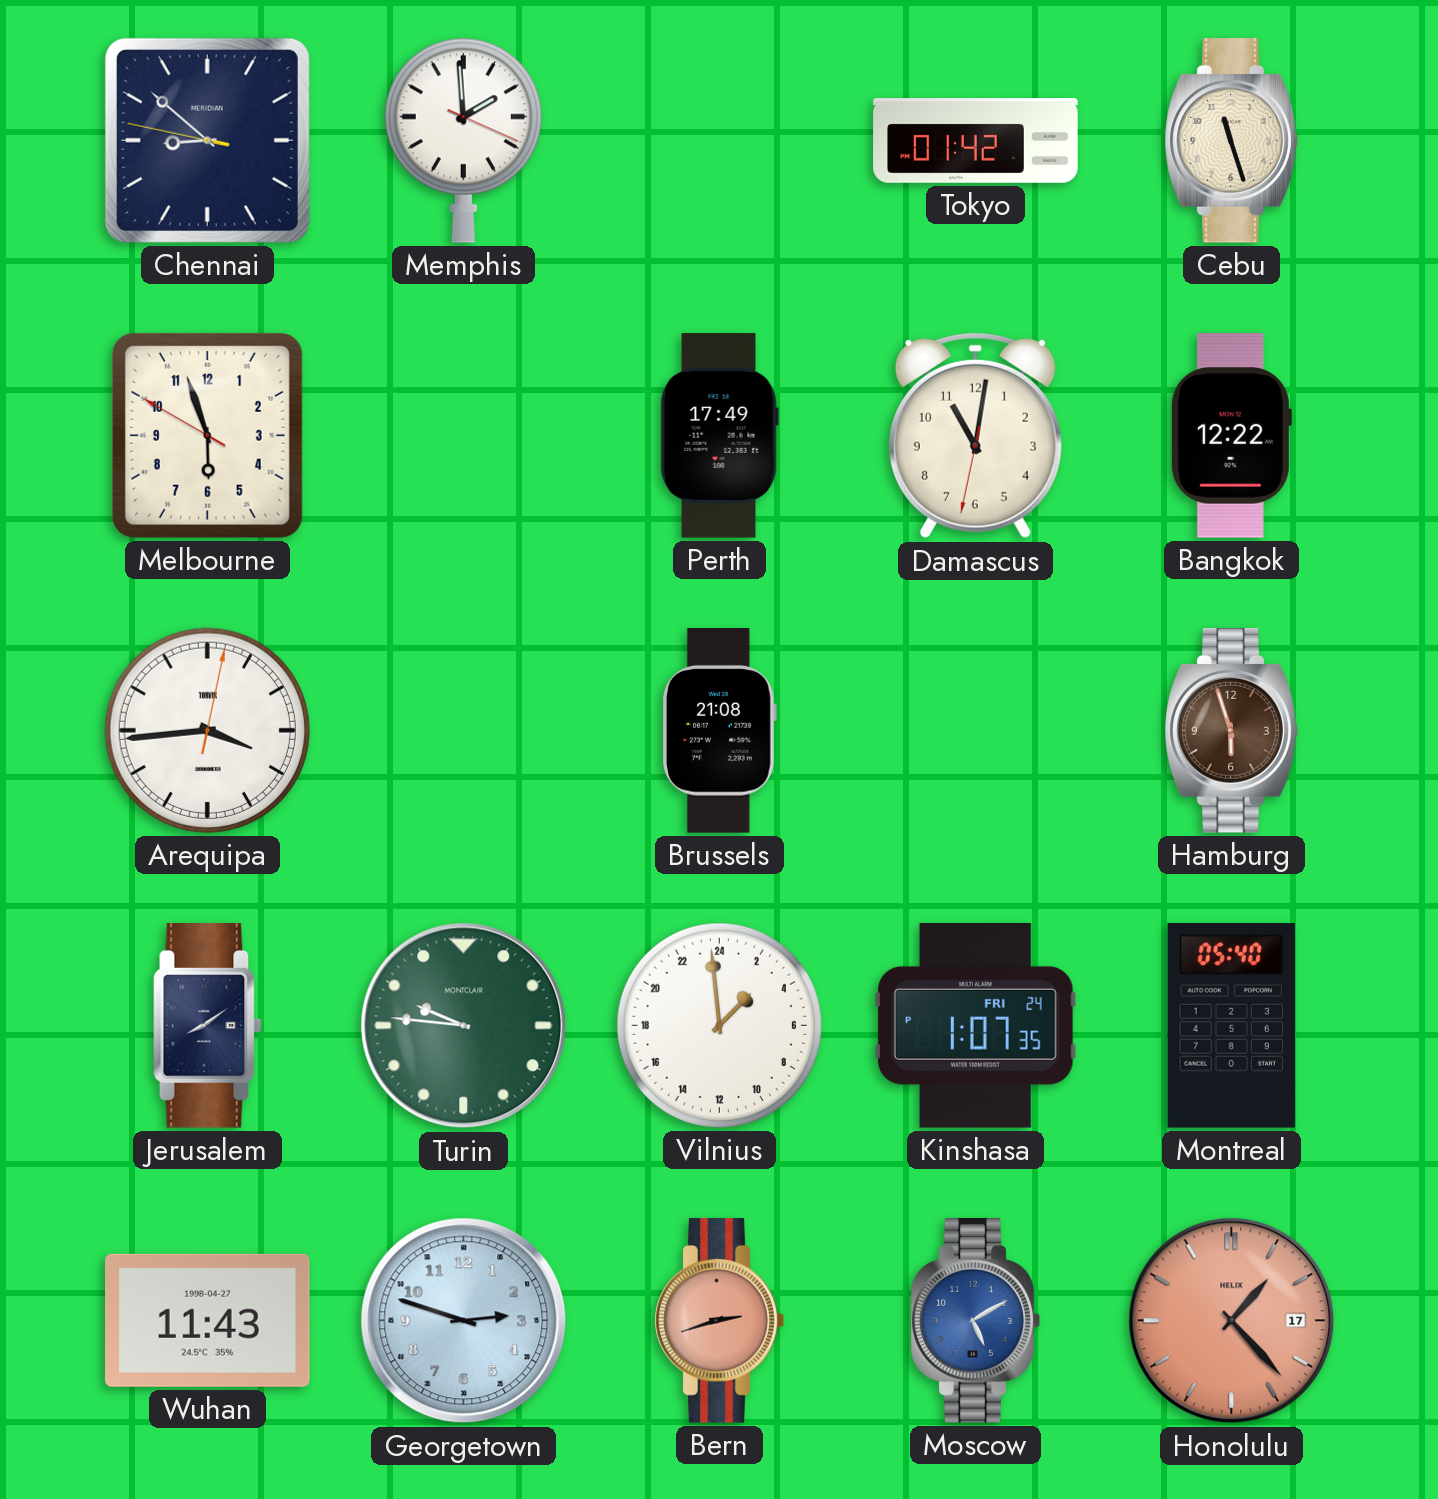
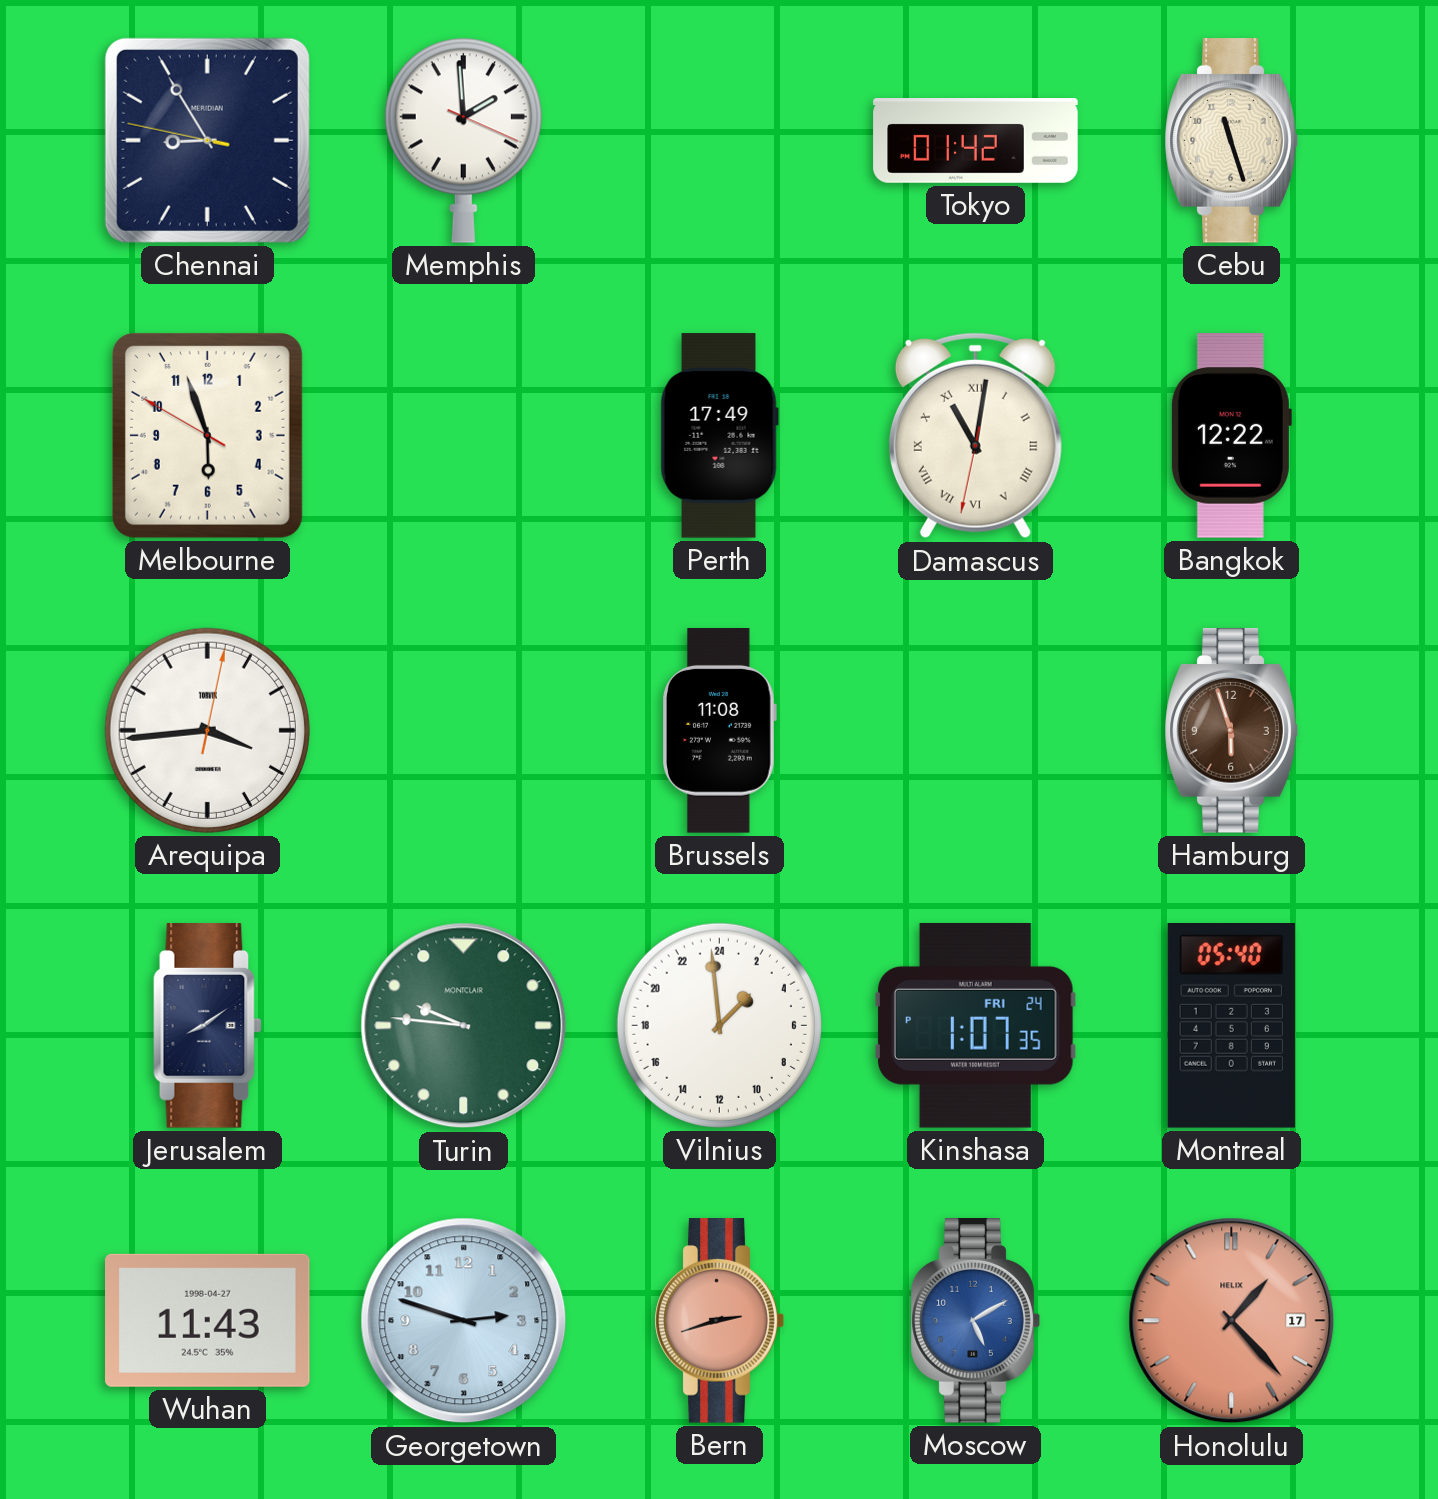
Chennai: 8:51 -> 8:54 (207, 140)
Damascus numerals: Arabic -> Roman (975, 436)
Brussels: 21:08 -> 11:08 (719, 731)
